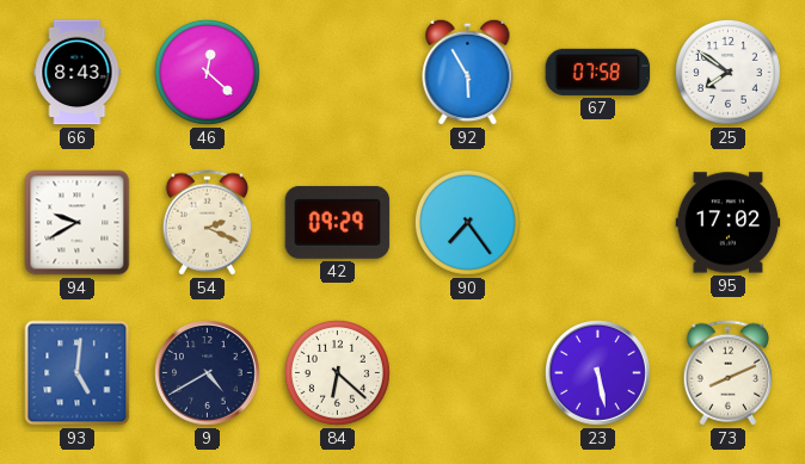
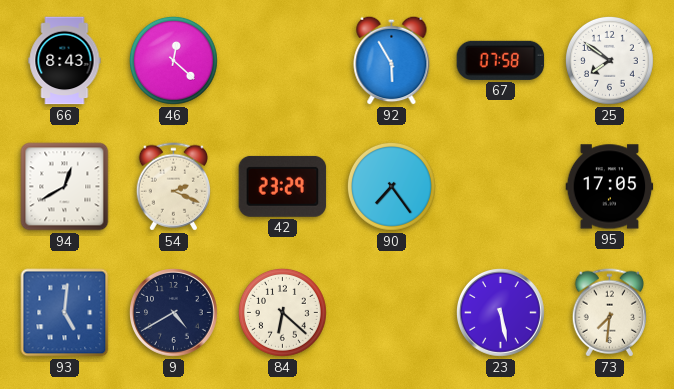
94: 9:40 -> 12:40 (65, 187)
42: 09:29 -> 23:29 (283, 186)
95: 17:02 -> 17:05 (610, 187)
73: 8:11 -> 7:31 (609, 313)
